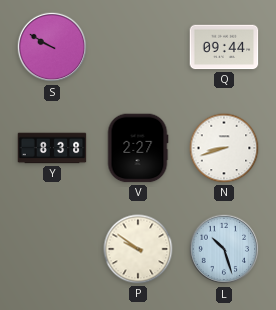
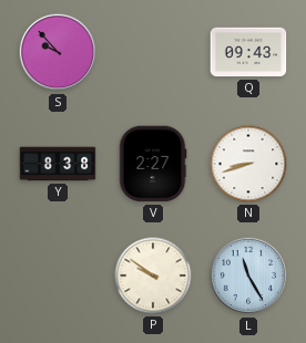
S: 9:50 -> 9:53 (58, 52)
Q: 09:44 -> 09:43 (248, 52)
L: 10:27 -> 11:25 (248, 276)
